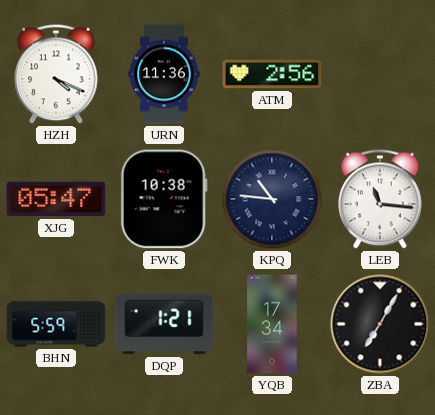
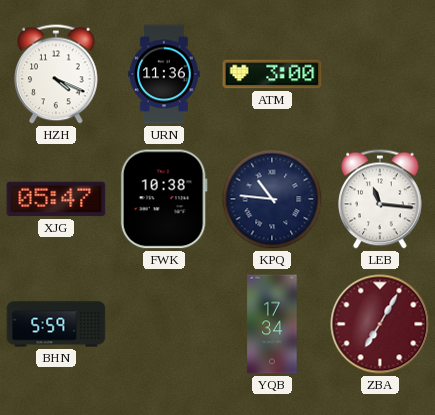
ATM: 2:56 -> 3:00 (272, 74)
DQP: 1:21 -> none (164, 324)
ZBA dial: black -> burgundy (380, 324)
